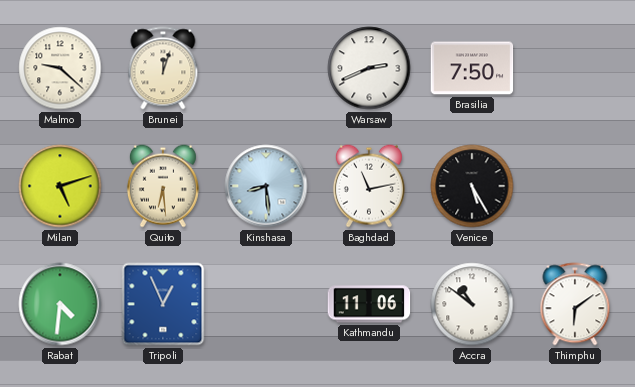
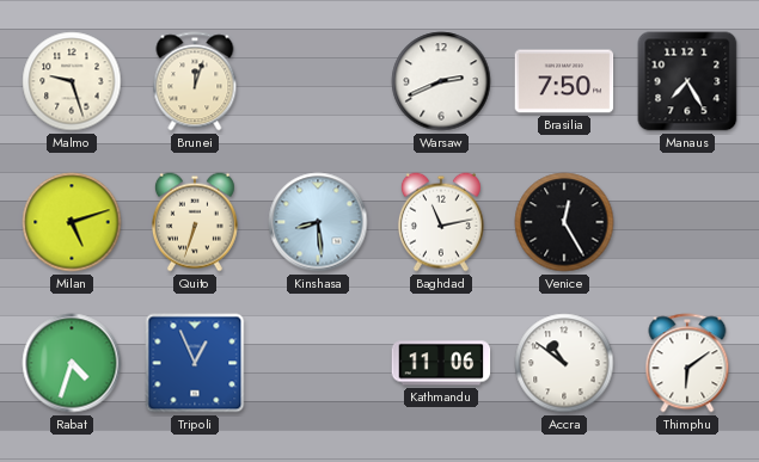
Malmo: 9:22 -> 9:27 (72, 81)
Manaus: none -> 7:25 (687, 81)
Quito: 6:29 -> 6:33 (195, 222)
Venice: 5:25 -> 12:25 (564, 222)
Rabat: 4:31 -> 4:33 (72, 363)
